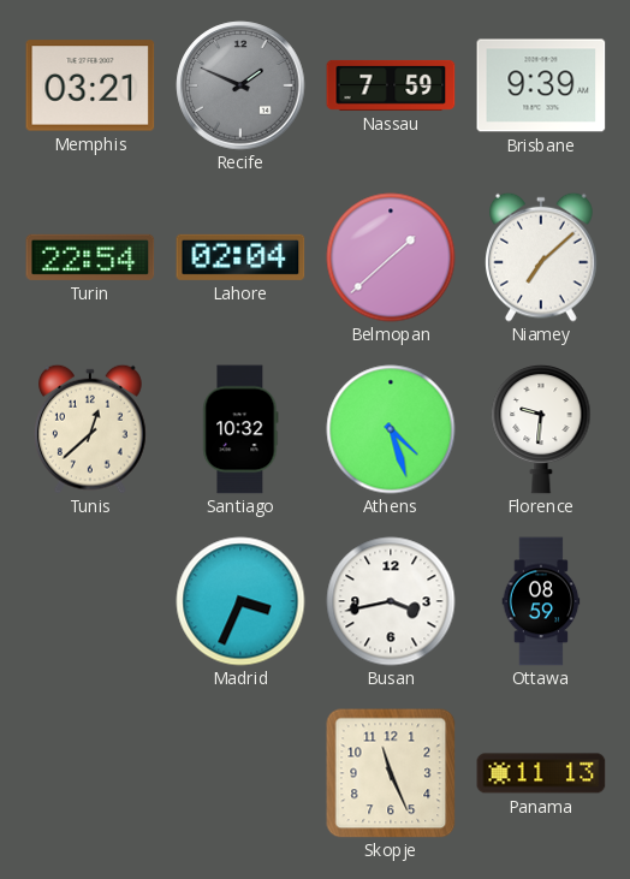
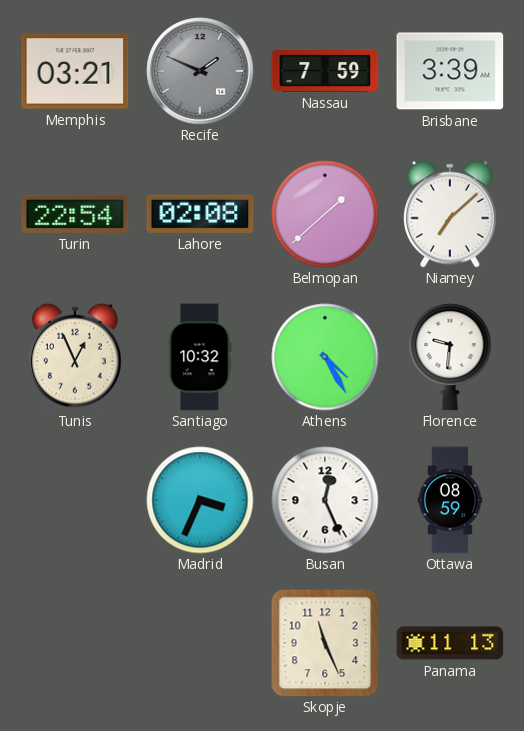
Brisbane: 9:39 -> 3:39 (450, 71)
Lahore: 02:04 -> 02:08 (200, 214)
Tunis: 12:38 -> 12:56 (76, 357)
Athens: 4:27 -> 4:25 (325, 357)
Busan: 3:43 -> 12:26 (325, 500)
